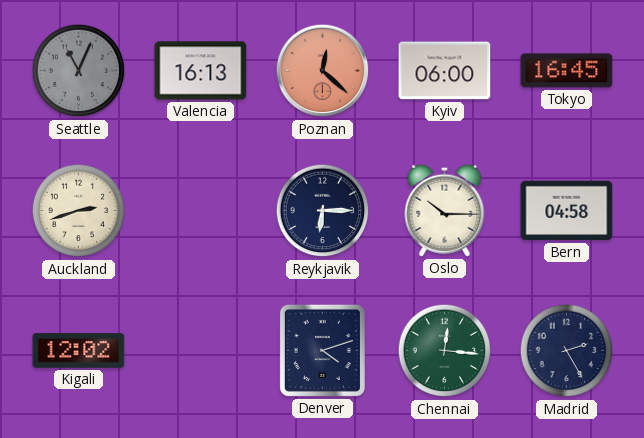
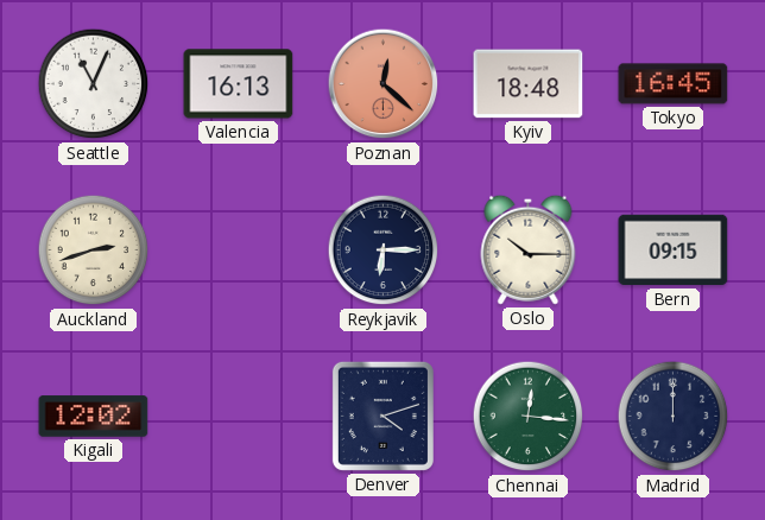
Seattle dial: grey -> white (94, 84)
Kyiv: 06:00 -> 18:48 (529, 84)
Bern: 04:58 -> 09:15 (674, 251)
Madrid: 2:25 -> 12:00 (674, 417)
